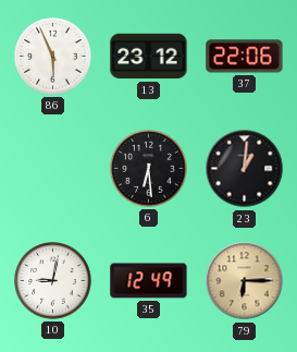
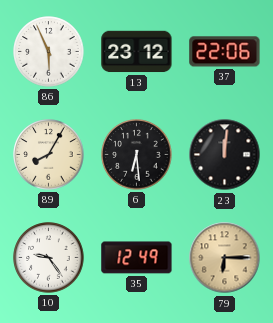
89: none -> 8:05 (49, 155)
23: 1:01 -> 12:01 (225, 155)
10: 9:02 -> 9:24 (49, 258)
